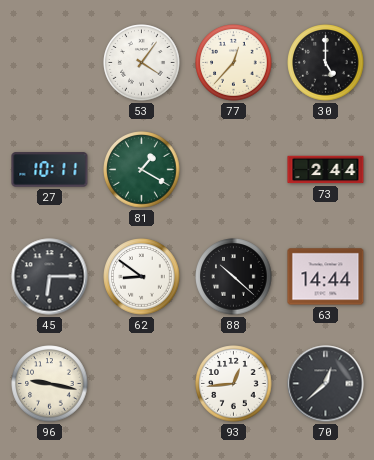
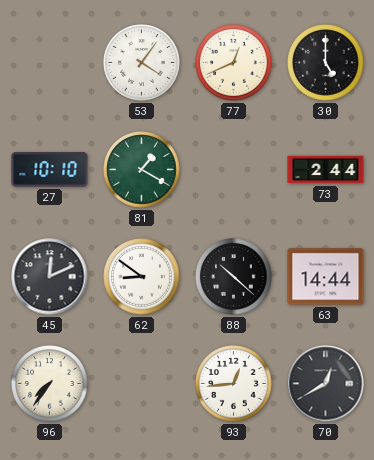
77: 12:37 -> 12:41 (234, 63)
27: 10:11 -> 10:10 (50, 170)
45: 6:15 -> 12:11 (50, 277)
96: 9:17 -> 7:36 (50, 384)
70: 12:38 -> 12:40 (326, 384)
